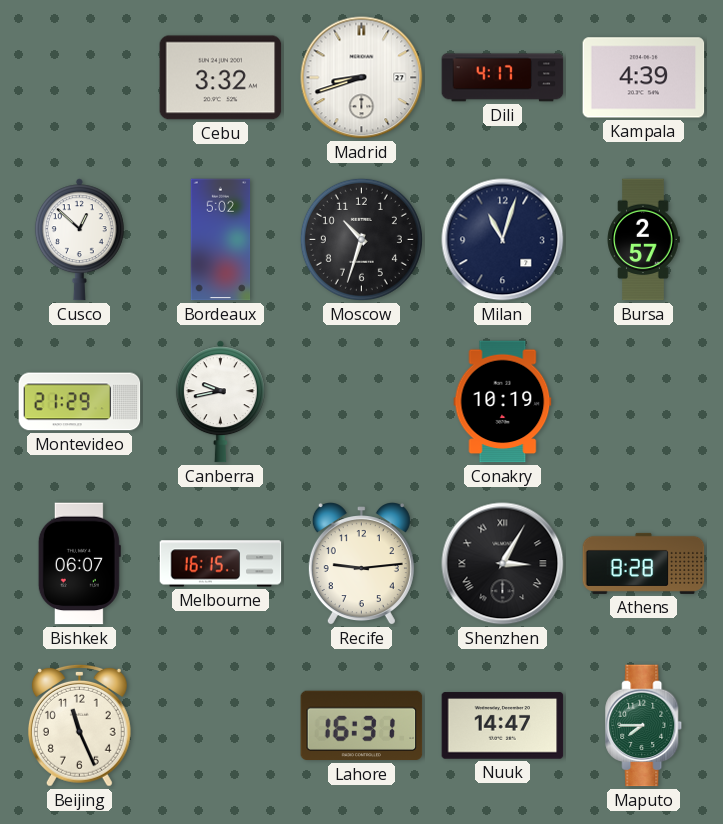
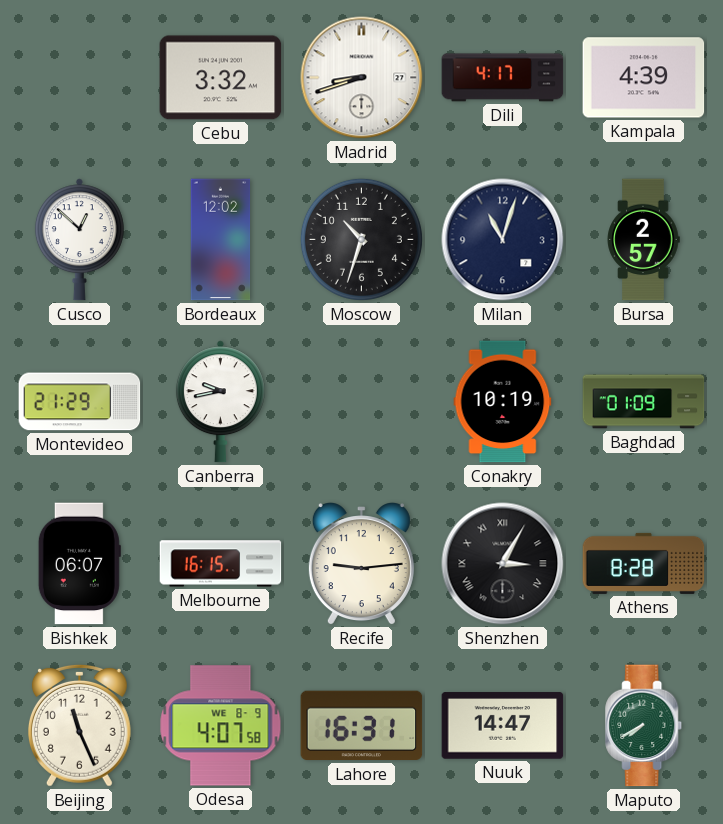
Bordeaux: 5:02 -> 12:02 (221, 240)
Baghdad: none -> 01:09 (644, 402)
Odesa: none -> 4:07 (221, 726)
Maputo: 7:45 -> 7:40 (644, 726)
